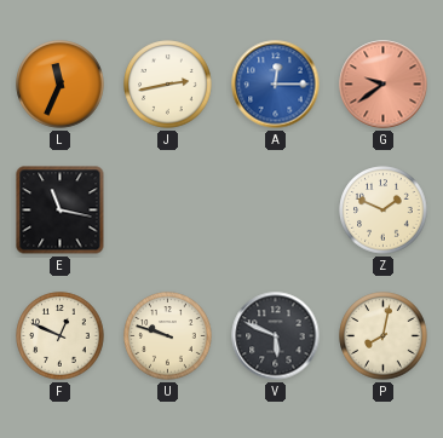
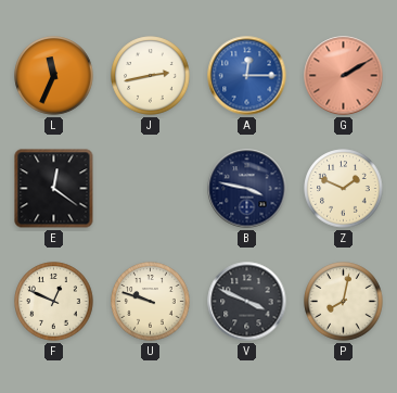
G: 9:39 -> 2:10 (344, 76)
E: 11:17 -> 12:21 (54, 189)
B: none -> 3:47 (247, 189)
V: 5:49 -> 3:49 (247, 302)
